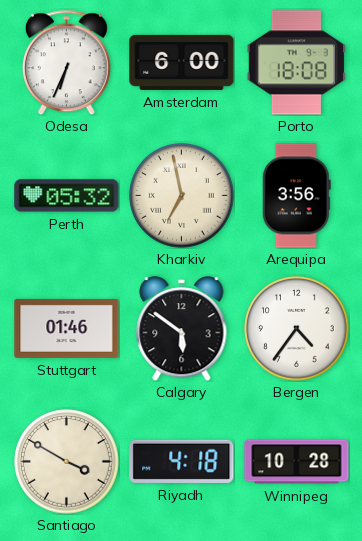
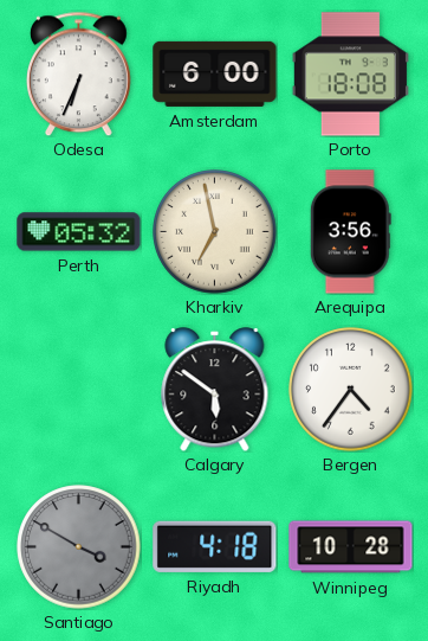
Stuttgart: 01:46 -> none (67, 328)
Santiago dial: cream -> grey (79, 547)
